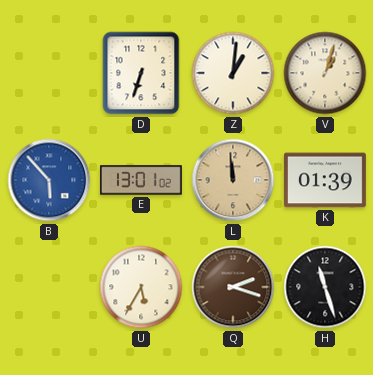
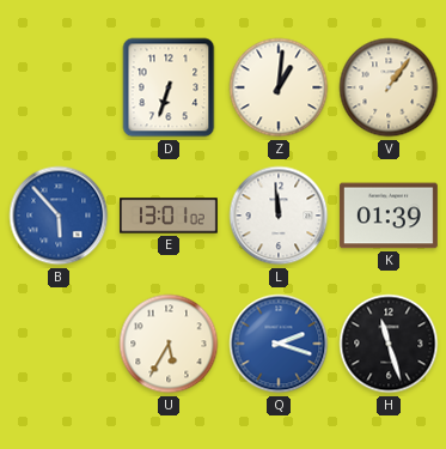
V: 1:03 -> 1:06 (389, 87)
L dial: champagne -> white (279, 216)
Q dial: brown -> blue (279, 344)
